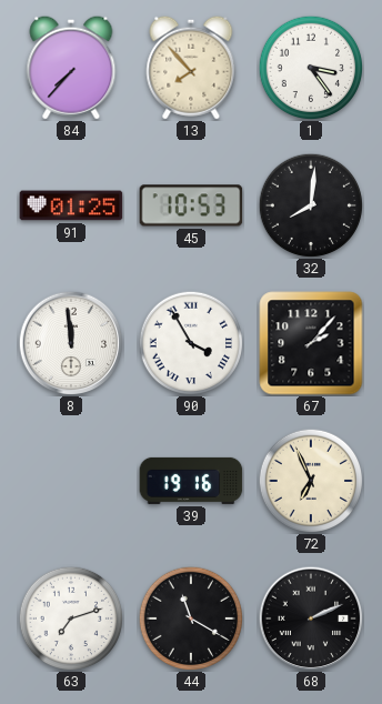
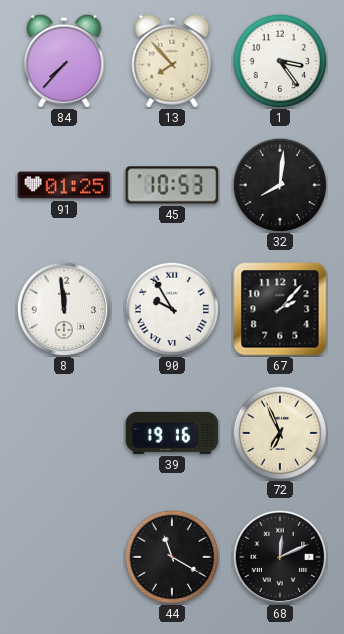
90: 3:55 -> 9:55 (172, 309)
63: 7:12 -> none (71, 618)
68: 2:11 -> 12:11 (280, 557)
